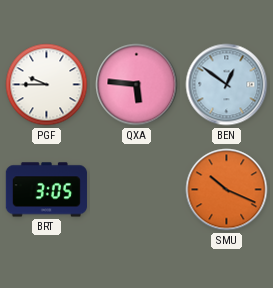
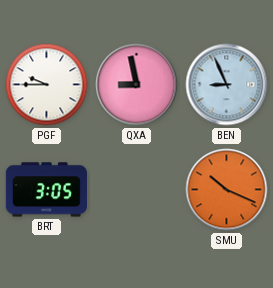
QXA: 5:46 -> 8:58 (137, 85)
BEN: 12:51 -> 8:56 (227, 85)
